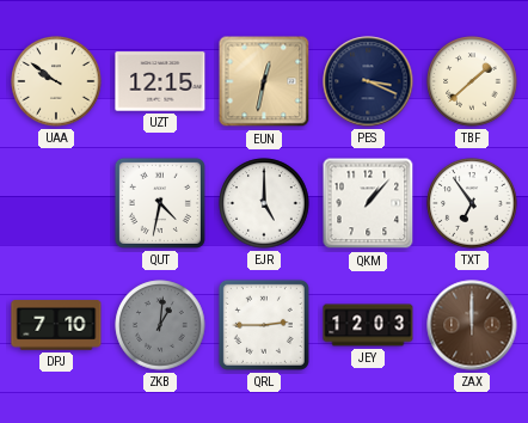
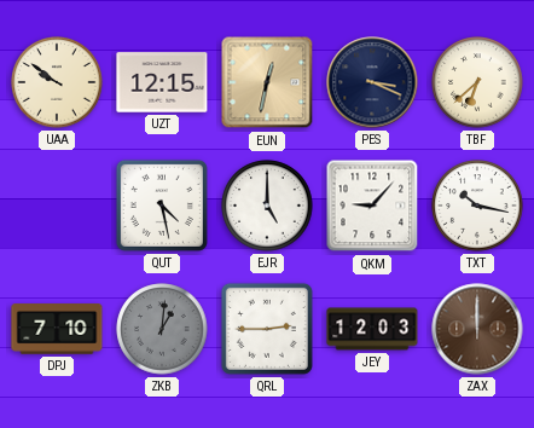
TBF: 1:38 -> 6:38 (477, 82)
QUT: 4:32 -> 4:28 (162, 206)
QKM: 1:07 -> 9:07 (372, 206)
TXT: 6:54 -> 10:17 (477, 206)
